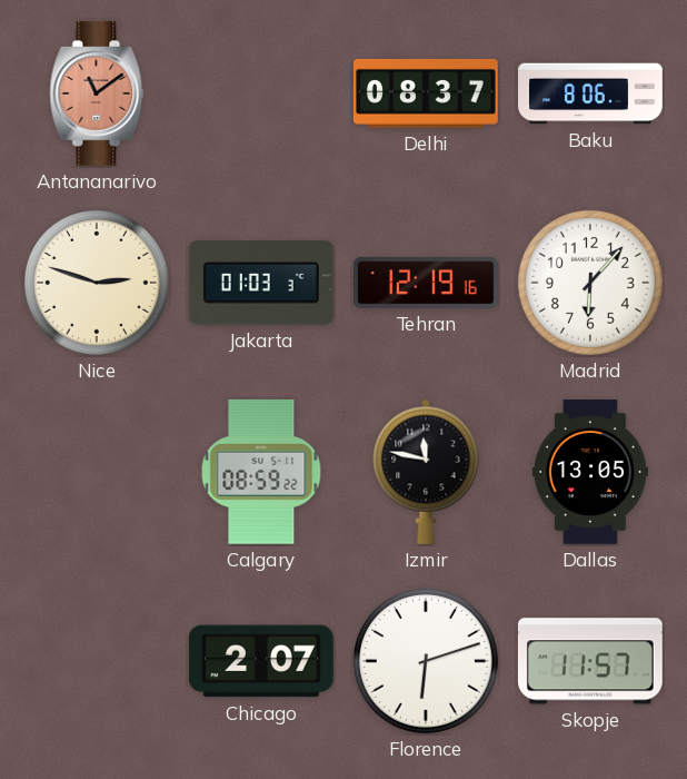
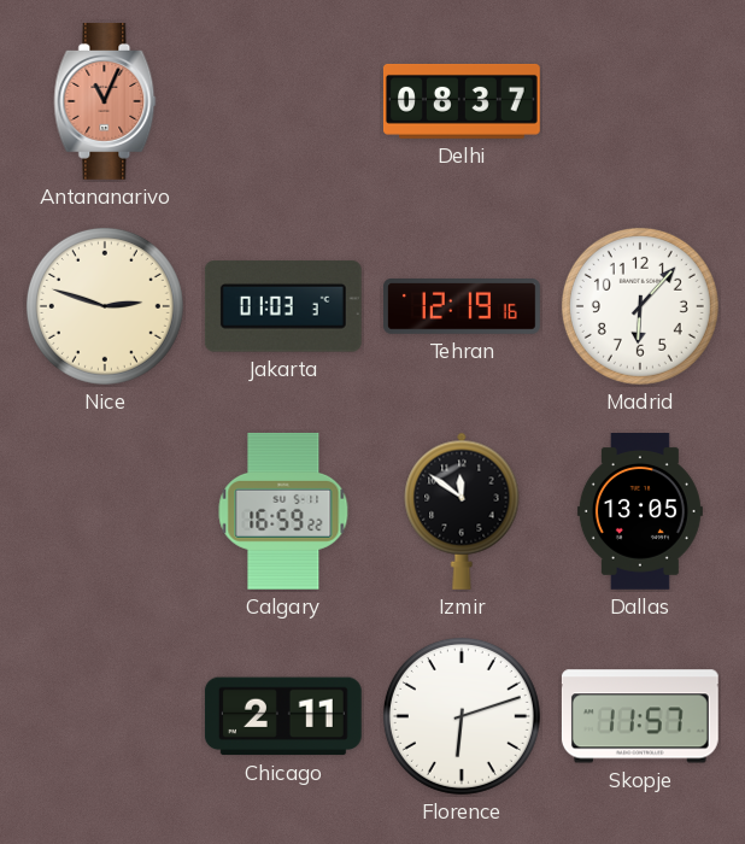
Antananarivo: 11:09 -> 11:04 (105, 101)
Baku: 8:06 -> none (590, 93)
Calgary: 08:59 -> 16:59 (283, 511)
Izmir: 11:47 -> 11:51 (462, 511)
Chicago: 2:07 -> 2:11 (283, 716)
